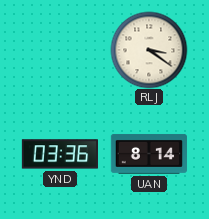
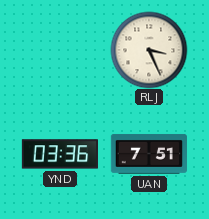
RLJ: 3:21 -> 3:26 (149, 50)
UAN: 8:14 -> 7:51 (149, 154)
